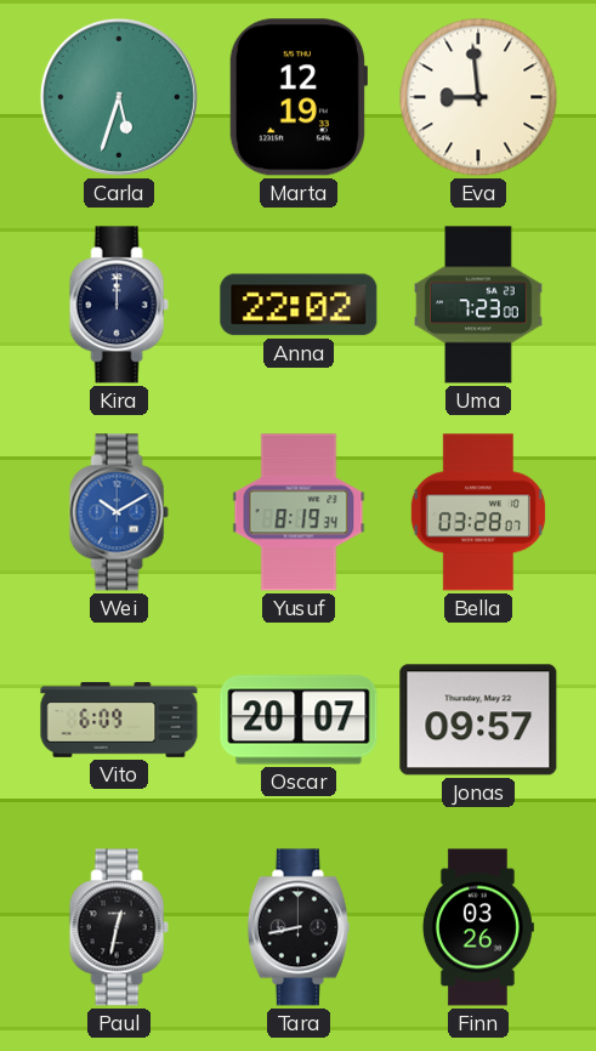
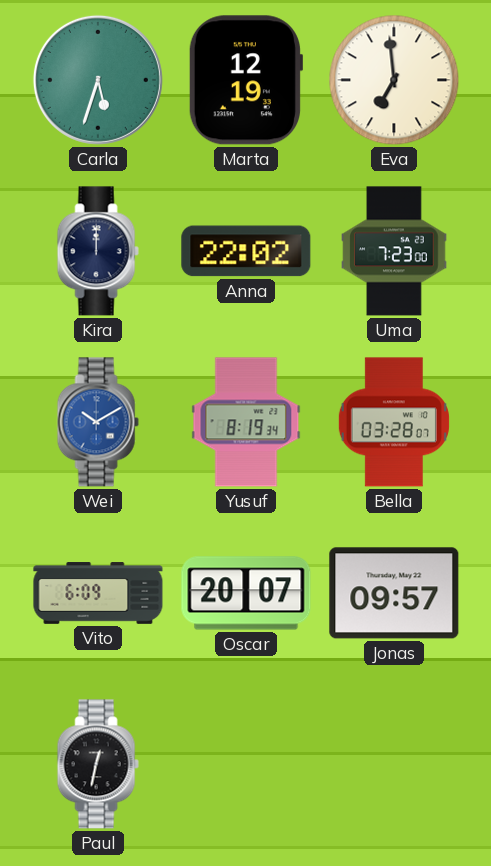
Eva: 8:59 -> 6:59 (394, 80)
Tara: 8:43 -> none (299, 927)
Finn: 03:26 -> none (478, 927)
